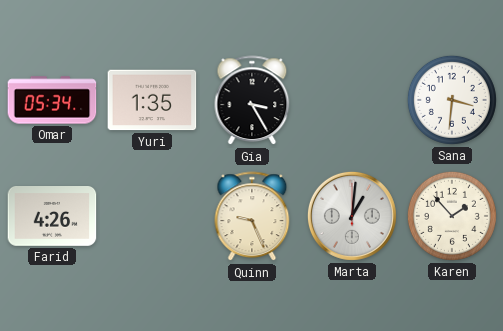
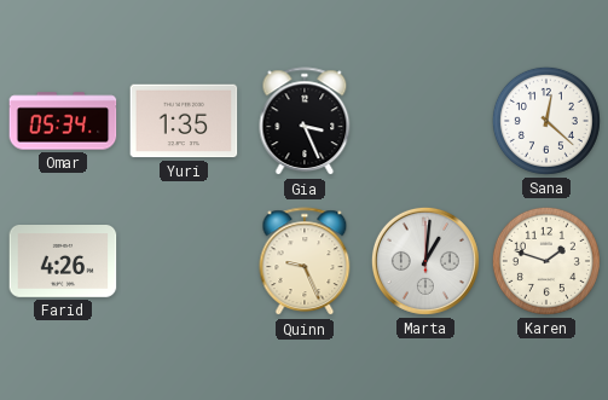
Gia: 3:25 -> 3:26 (305, 122)
Sana: 3:31 -> 12:22 (546, 121)
Karen: 1:53 -> 1:48 (546, 261)
